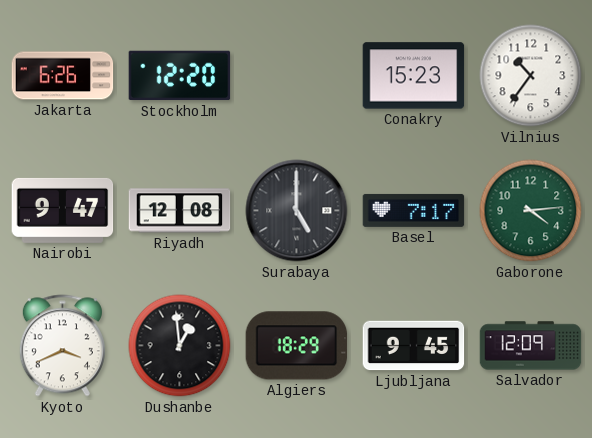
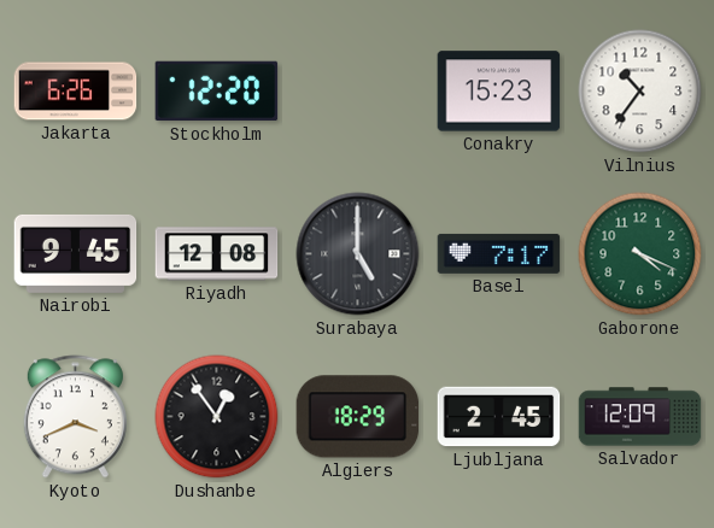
Nairobi: 9:47 -> 9:45 (76, 253)
Gaborone: 4:14 -> 4:19 (640, 254)
Dushanbe: 12:59 -> 12:54 (217, 417)
Ljubljana: 9:45 -> 2:45 (499, 417)
